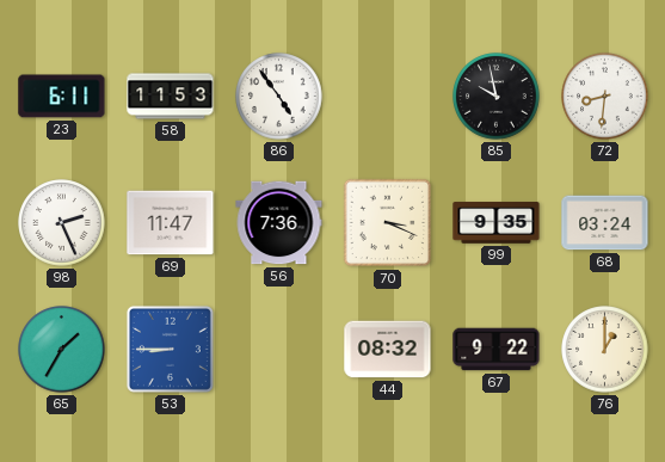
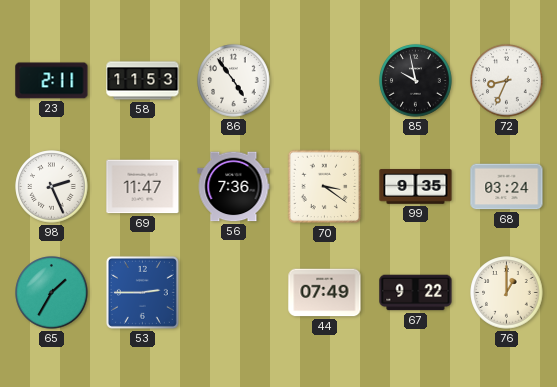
23: 6:11 -> 2:11 (52, 81)
72: 8:31 -> 8:34 (507, 81)
70: 3:19 -> 3:21 (325, 187)
53: 8:45 -> 2:45 (142, 292)
44: 08:32 -> 07:49 (325, 293)
